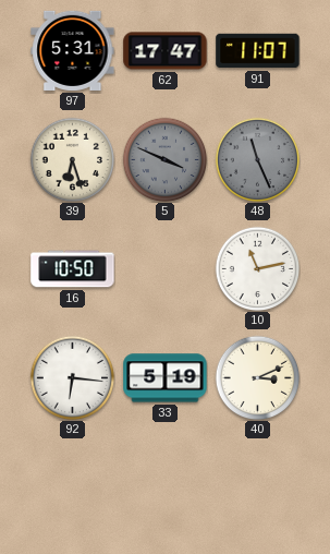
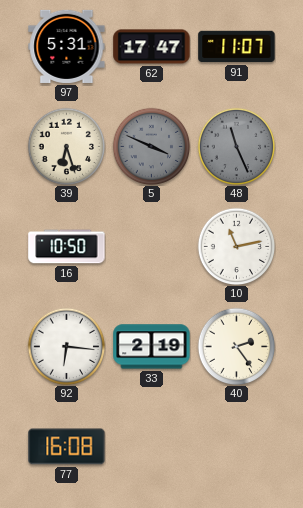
33: 5:19 -> 2:19 (152, 347)
40: 3:11 -> 2:24 (236, 346)
77: none -> 16:08 (67, 447)
